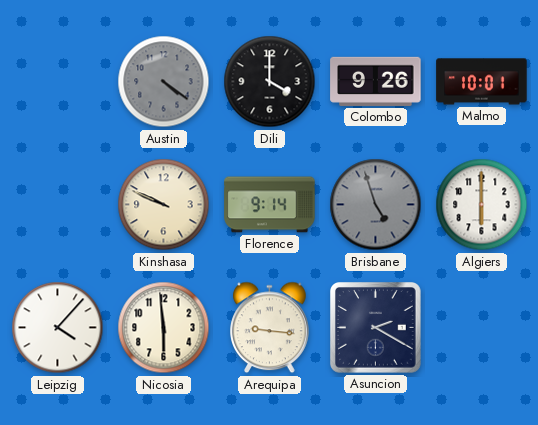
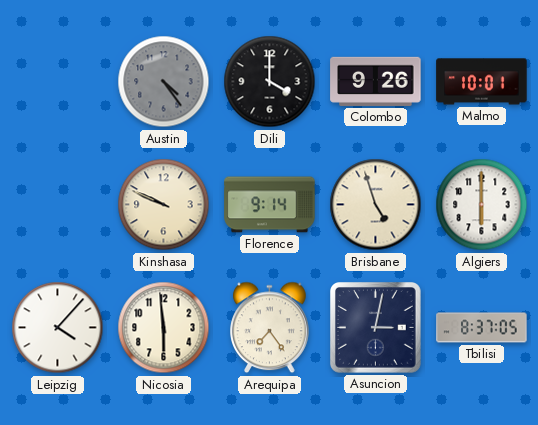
Austin: 4:21 -> 4:24 (164, 82)
Brisbane dial: grey -> cream (376, 205)
Arequipa: 9:16 -> 7:24 (270, 328)
Asuncion: 2:20 -> 3:02 (376, 328)
Tbilisi: none -> 8:37 (482, 328)
